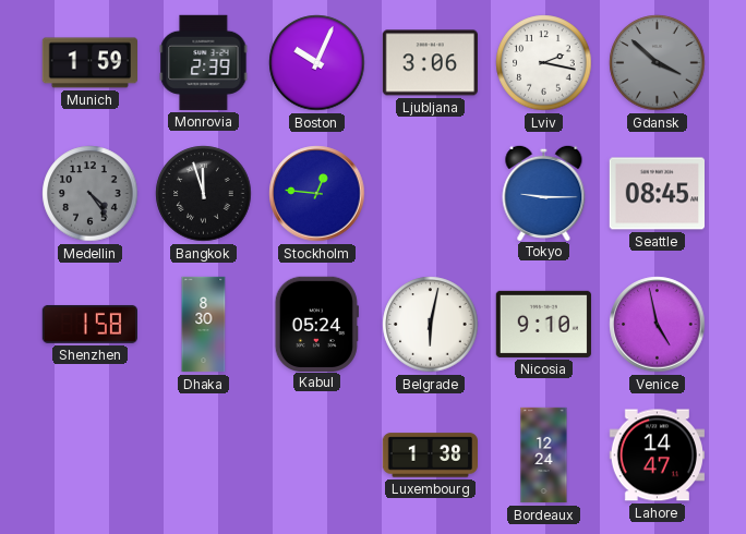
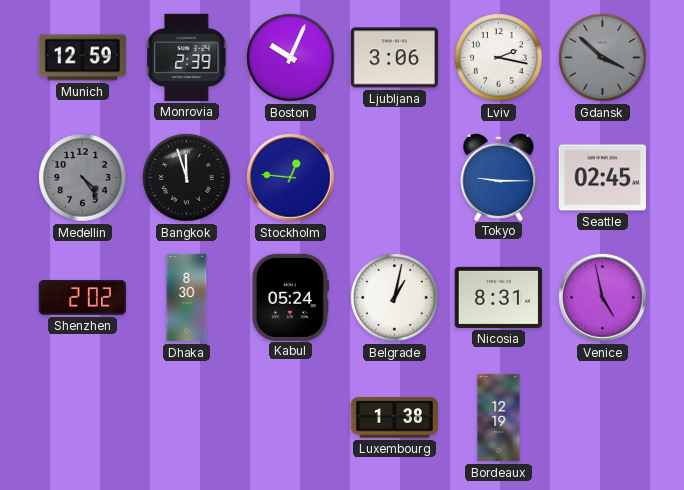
Munich: 1:59 -> 12:59 (82, 58)
Seattle: 08:45 -> 02:45 (602, 178)
Shenzhen: 1:58 -> 2:02 (82, 297)
Belgrade: 6:02 -> 1:02 (395, 298)
Nicosia: 9:10 -> 8:31 (498, 297)
Bordeaux: 12:24 -> 12:19 (499, 418)
Lahore: 14:47 -> none (657, 456)
